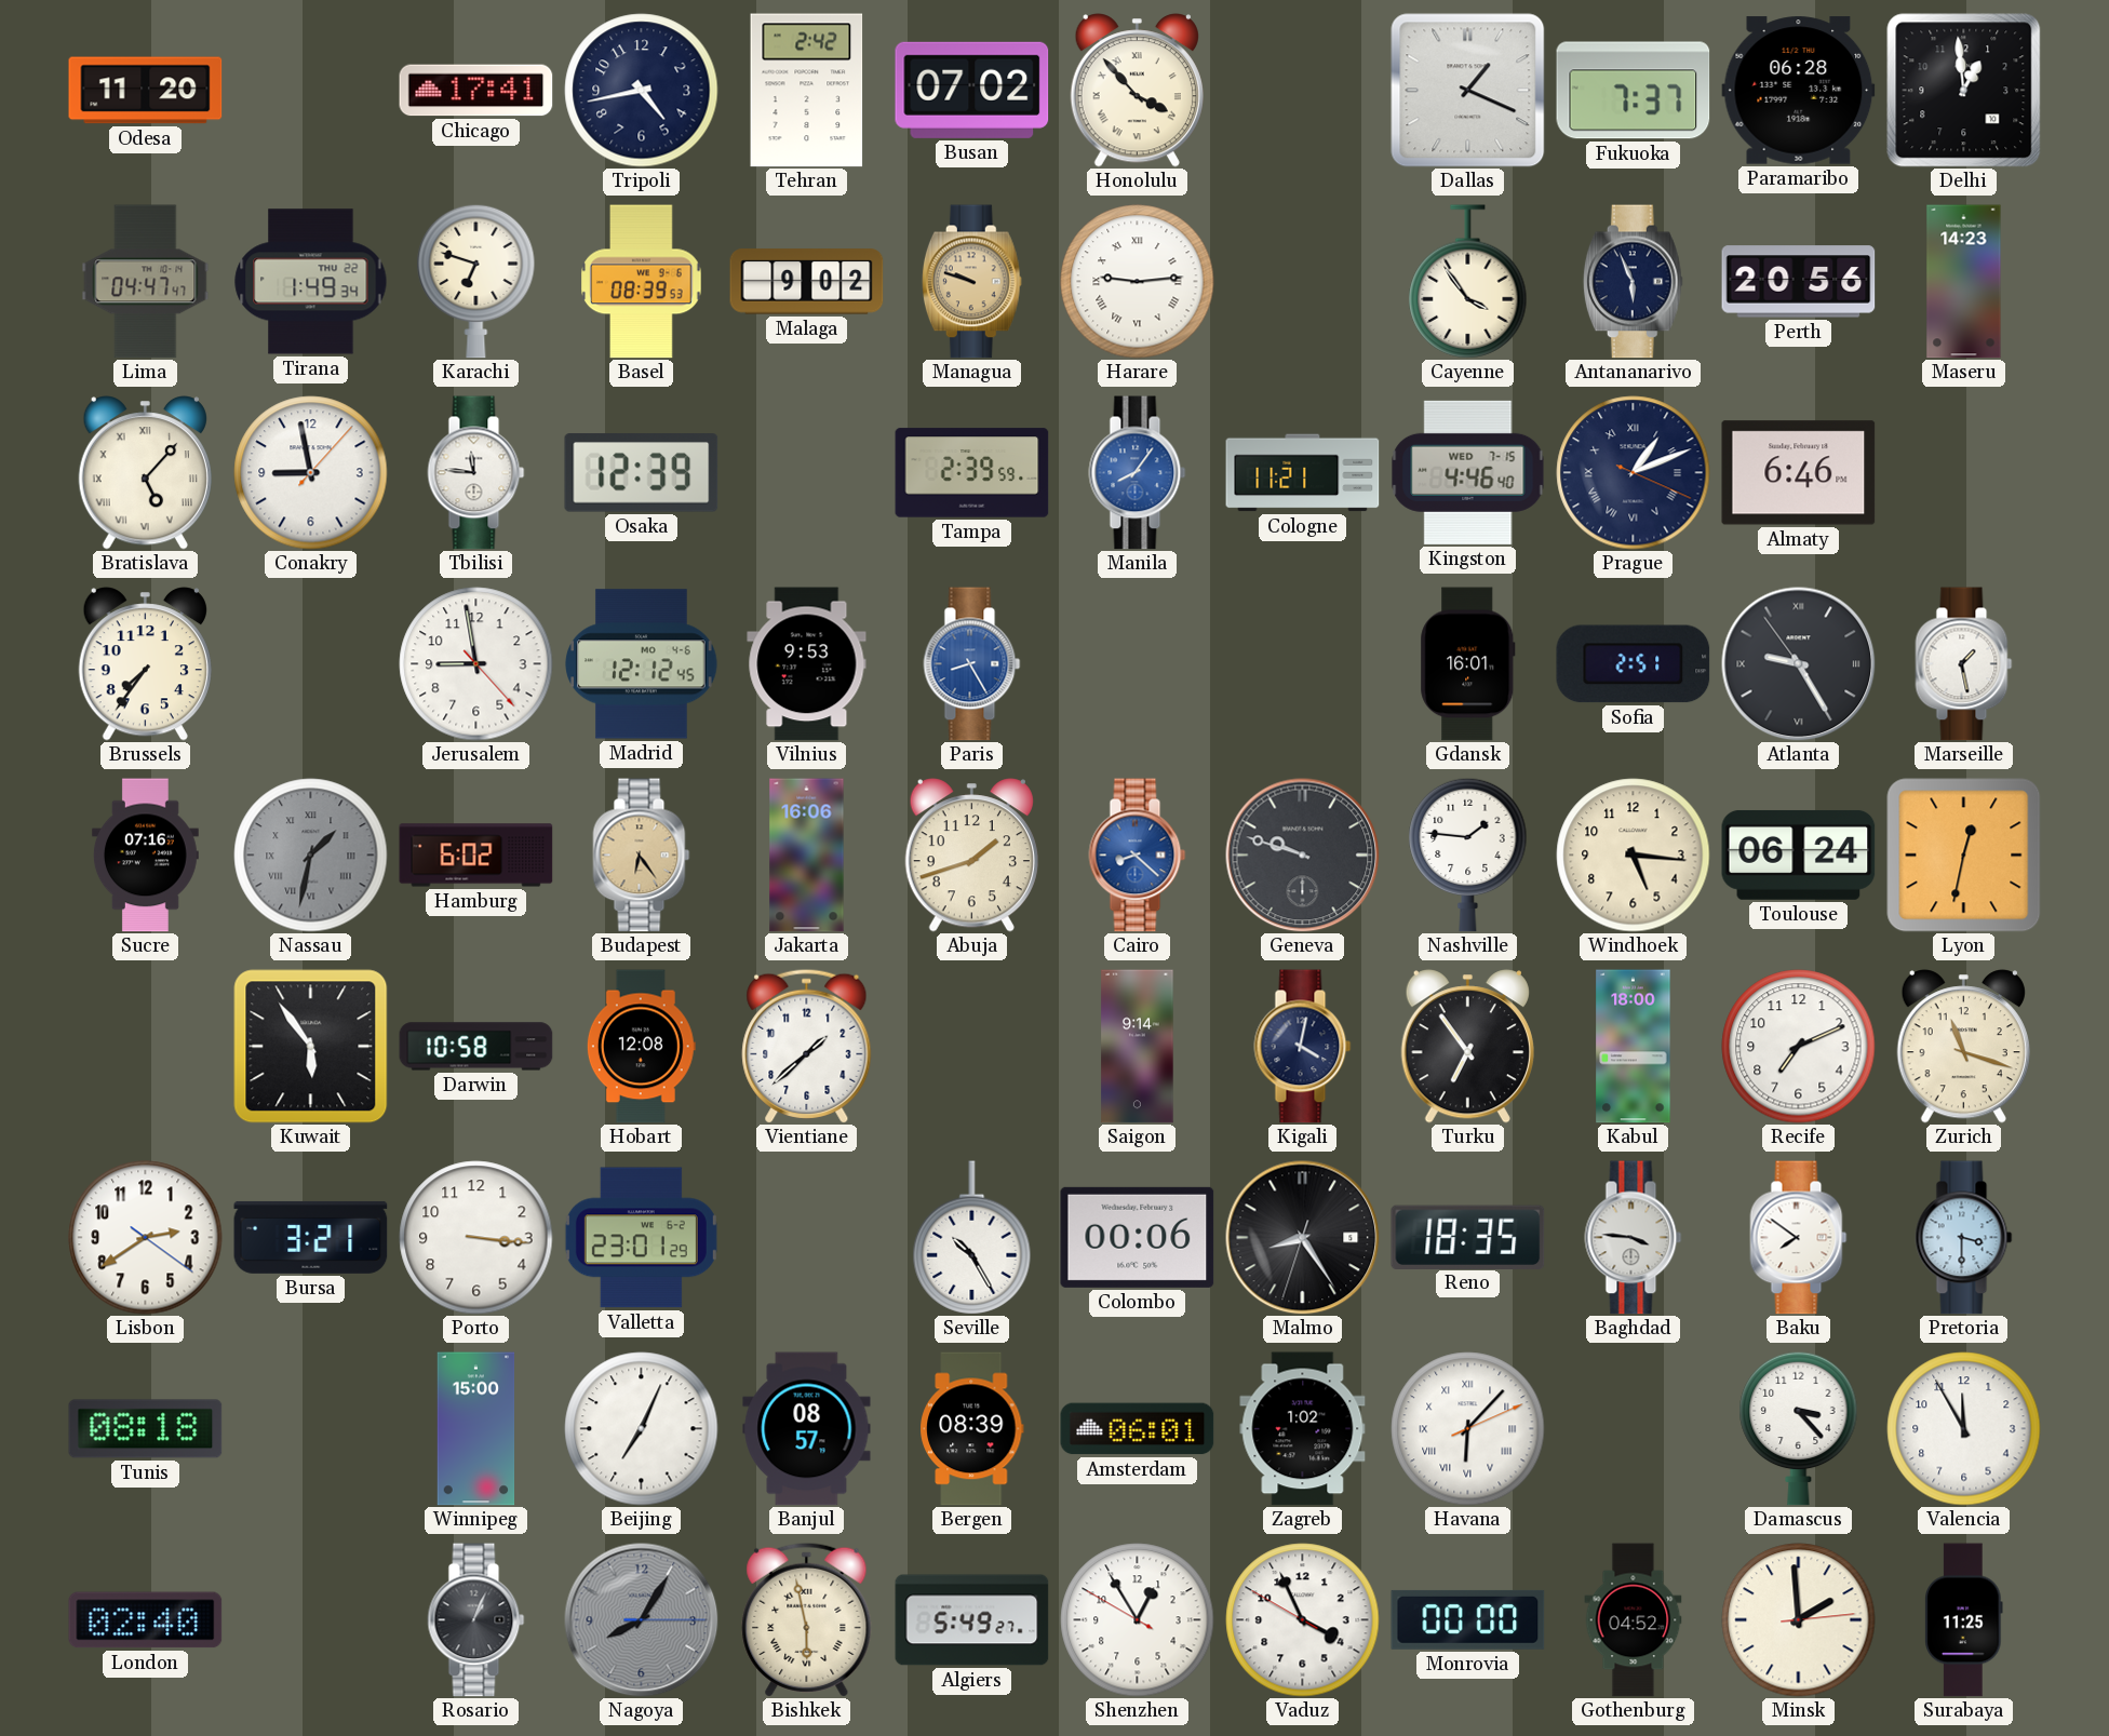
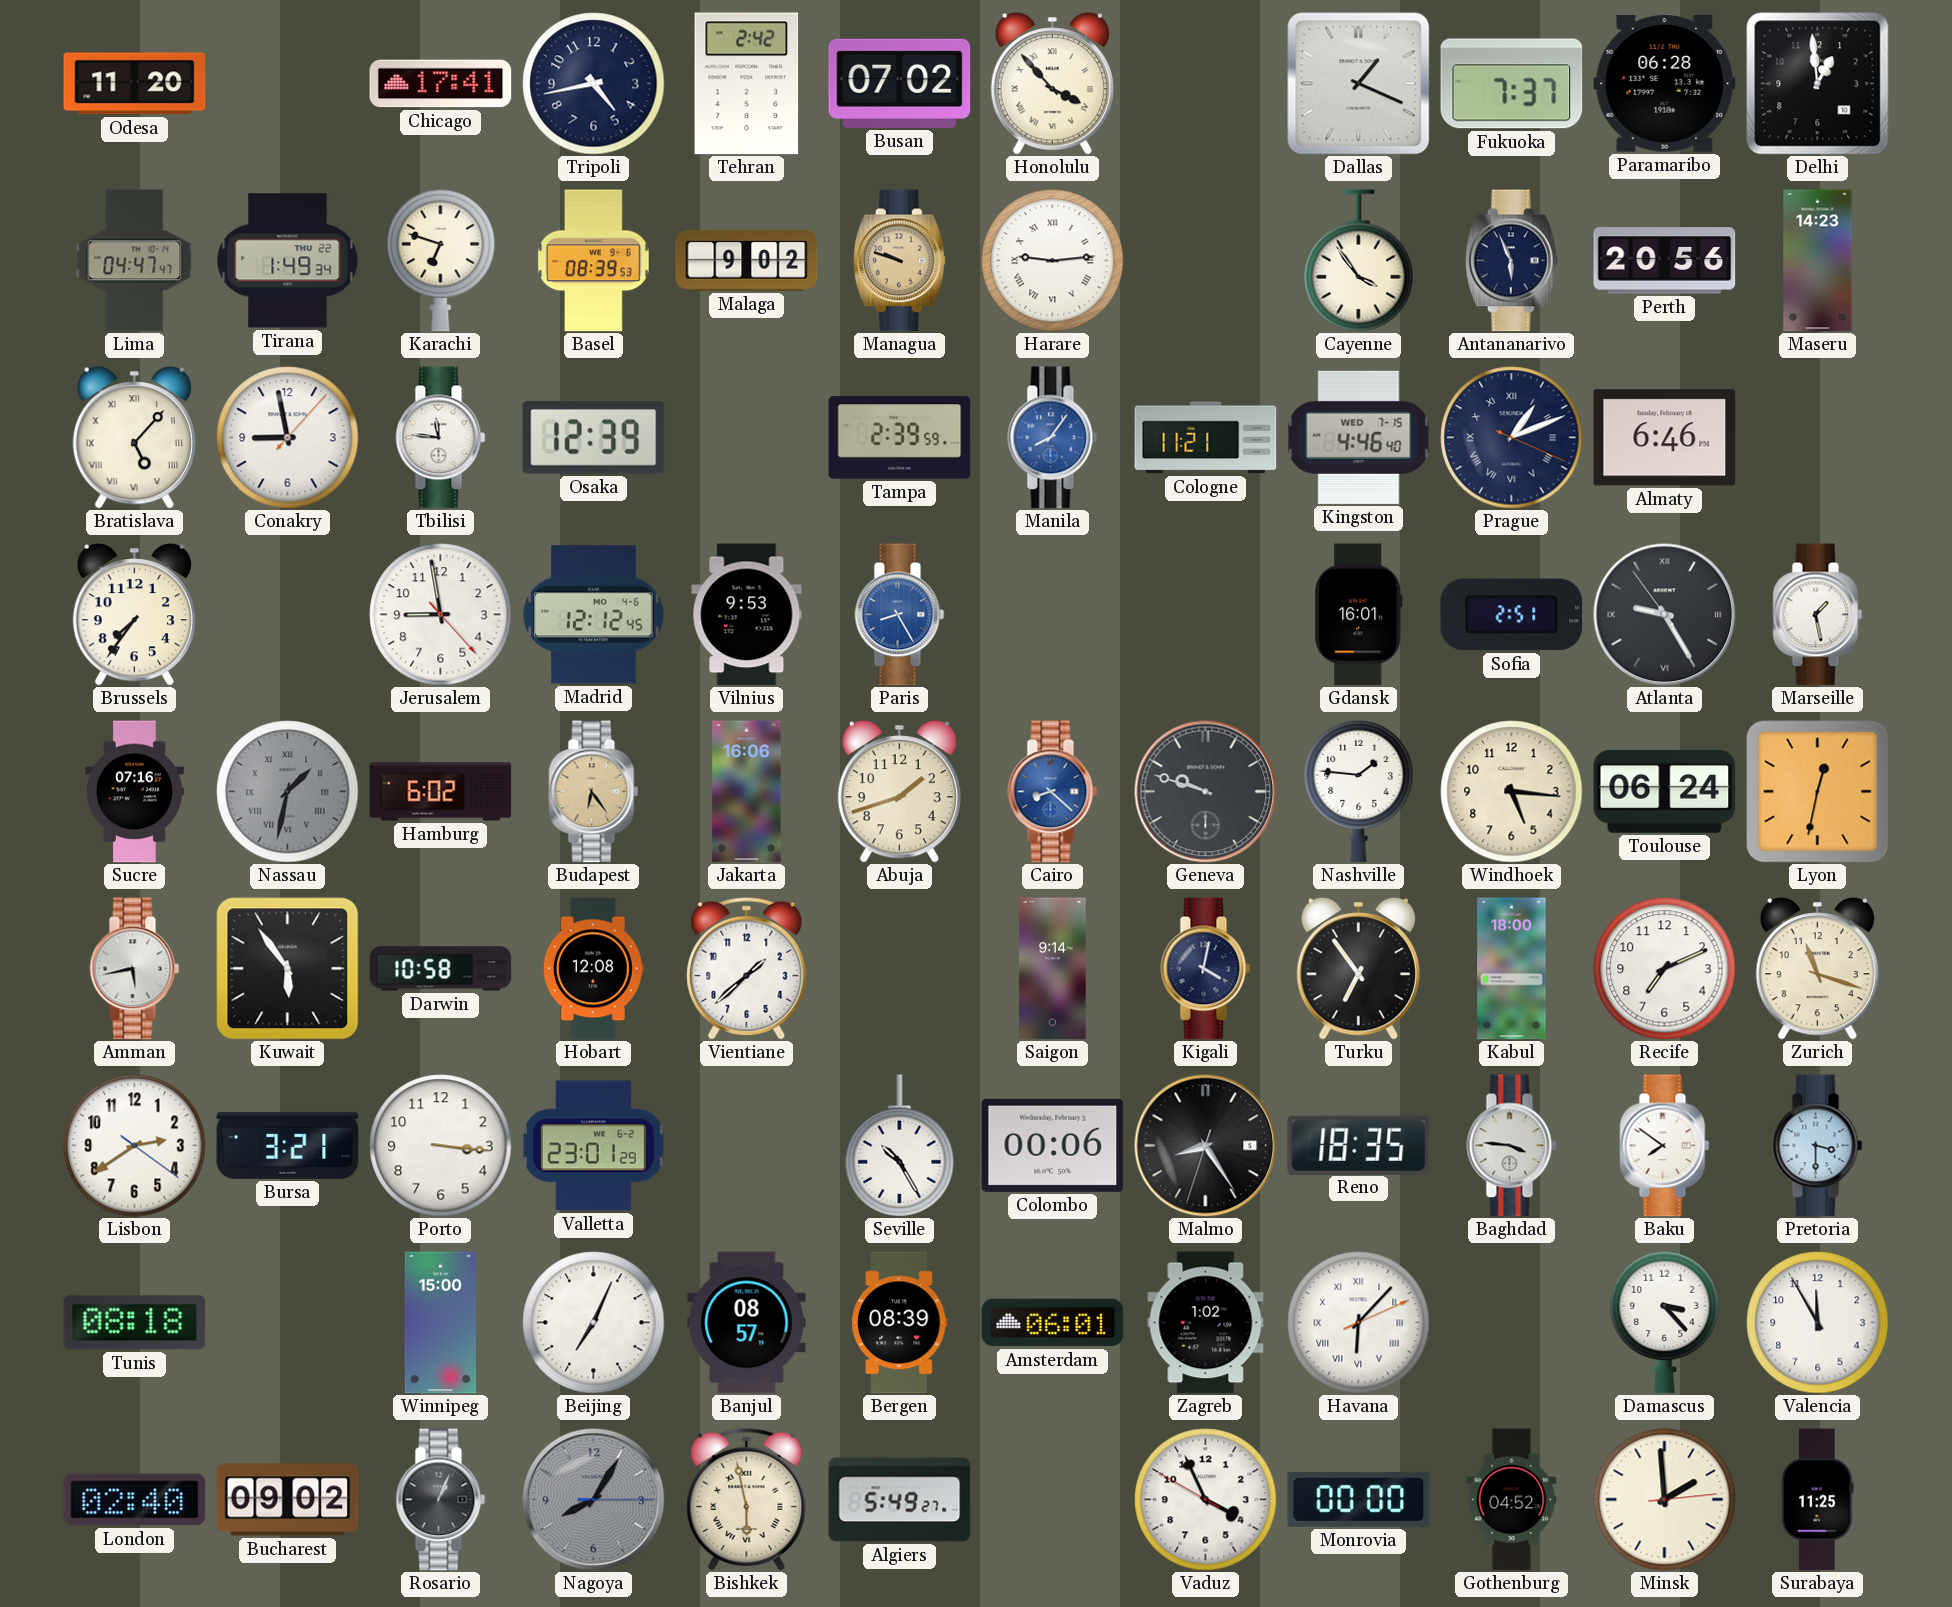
Amman: none -> 5:43 (135, 969)
Bucharest: none -> 09:02 (288, 1500)
Shenzhen: 12:54 -> none (1138, 1620)
